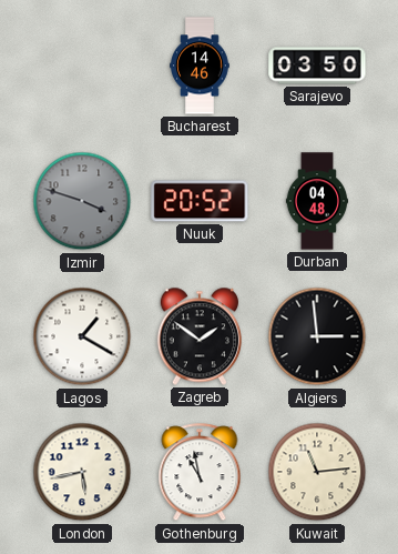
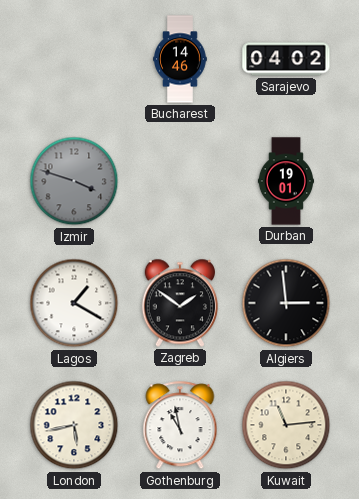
Sarajevo: 03:50 -> 04:02 (286, 59)
Nuuk: 20:52 -> none (200, 201)
Durban: 04:48 -> 19:01 (285, 181)
